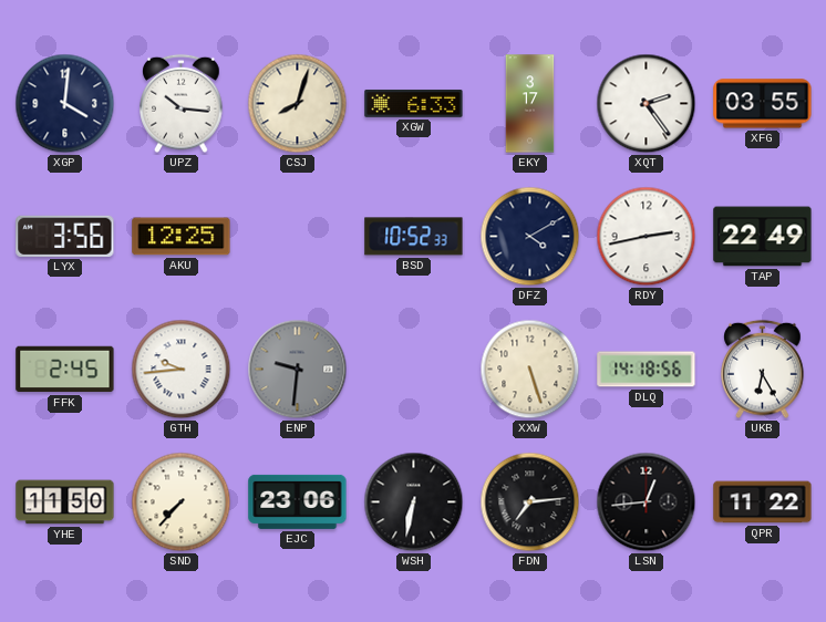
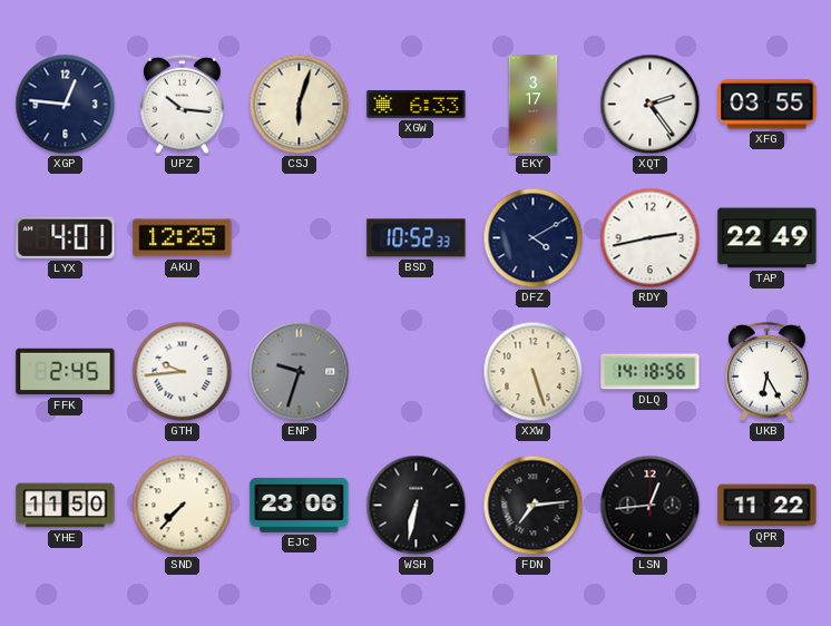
XGP: 4:01 -> 12:46 (66, 105)
CSJ: 8:03 -> 6:03 (300, 105)
LYX: 3:56 -> 4:01 (66, 237)
ENP: 9:31 -> 9:33 (300, 372)
